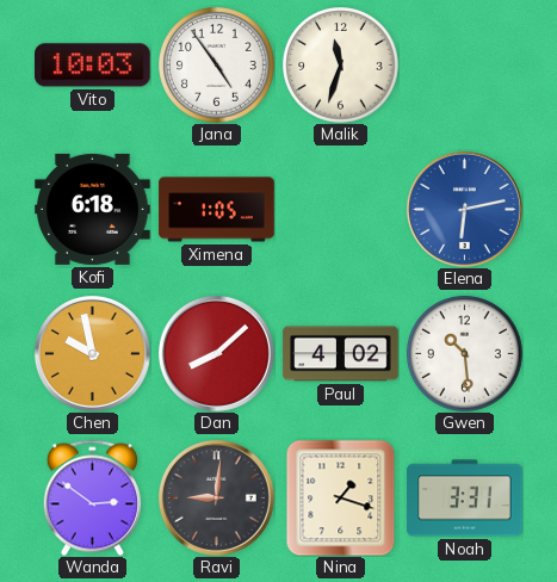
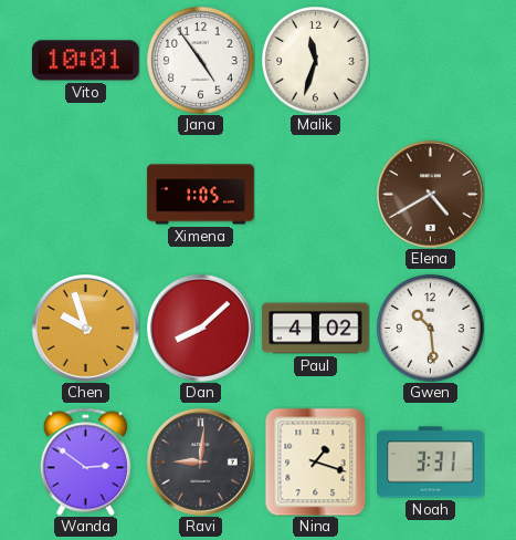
Vito: 10:03 -> 10:01 (86, 61)
Kofi: 6:18 -> none (93, 209)
Elena: 6:13 -> 4:40 (430, 194)
Elena dial: blue -> brown (430, 194)
Chen: 9:58 -> 9:57 (85, 328)
